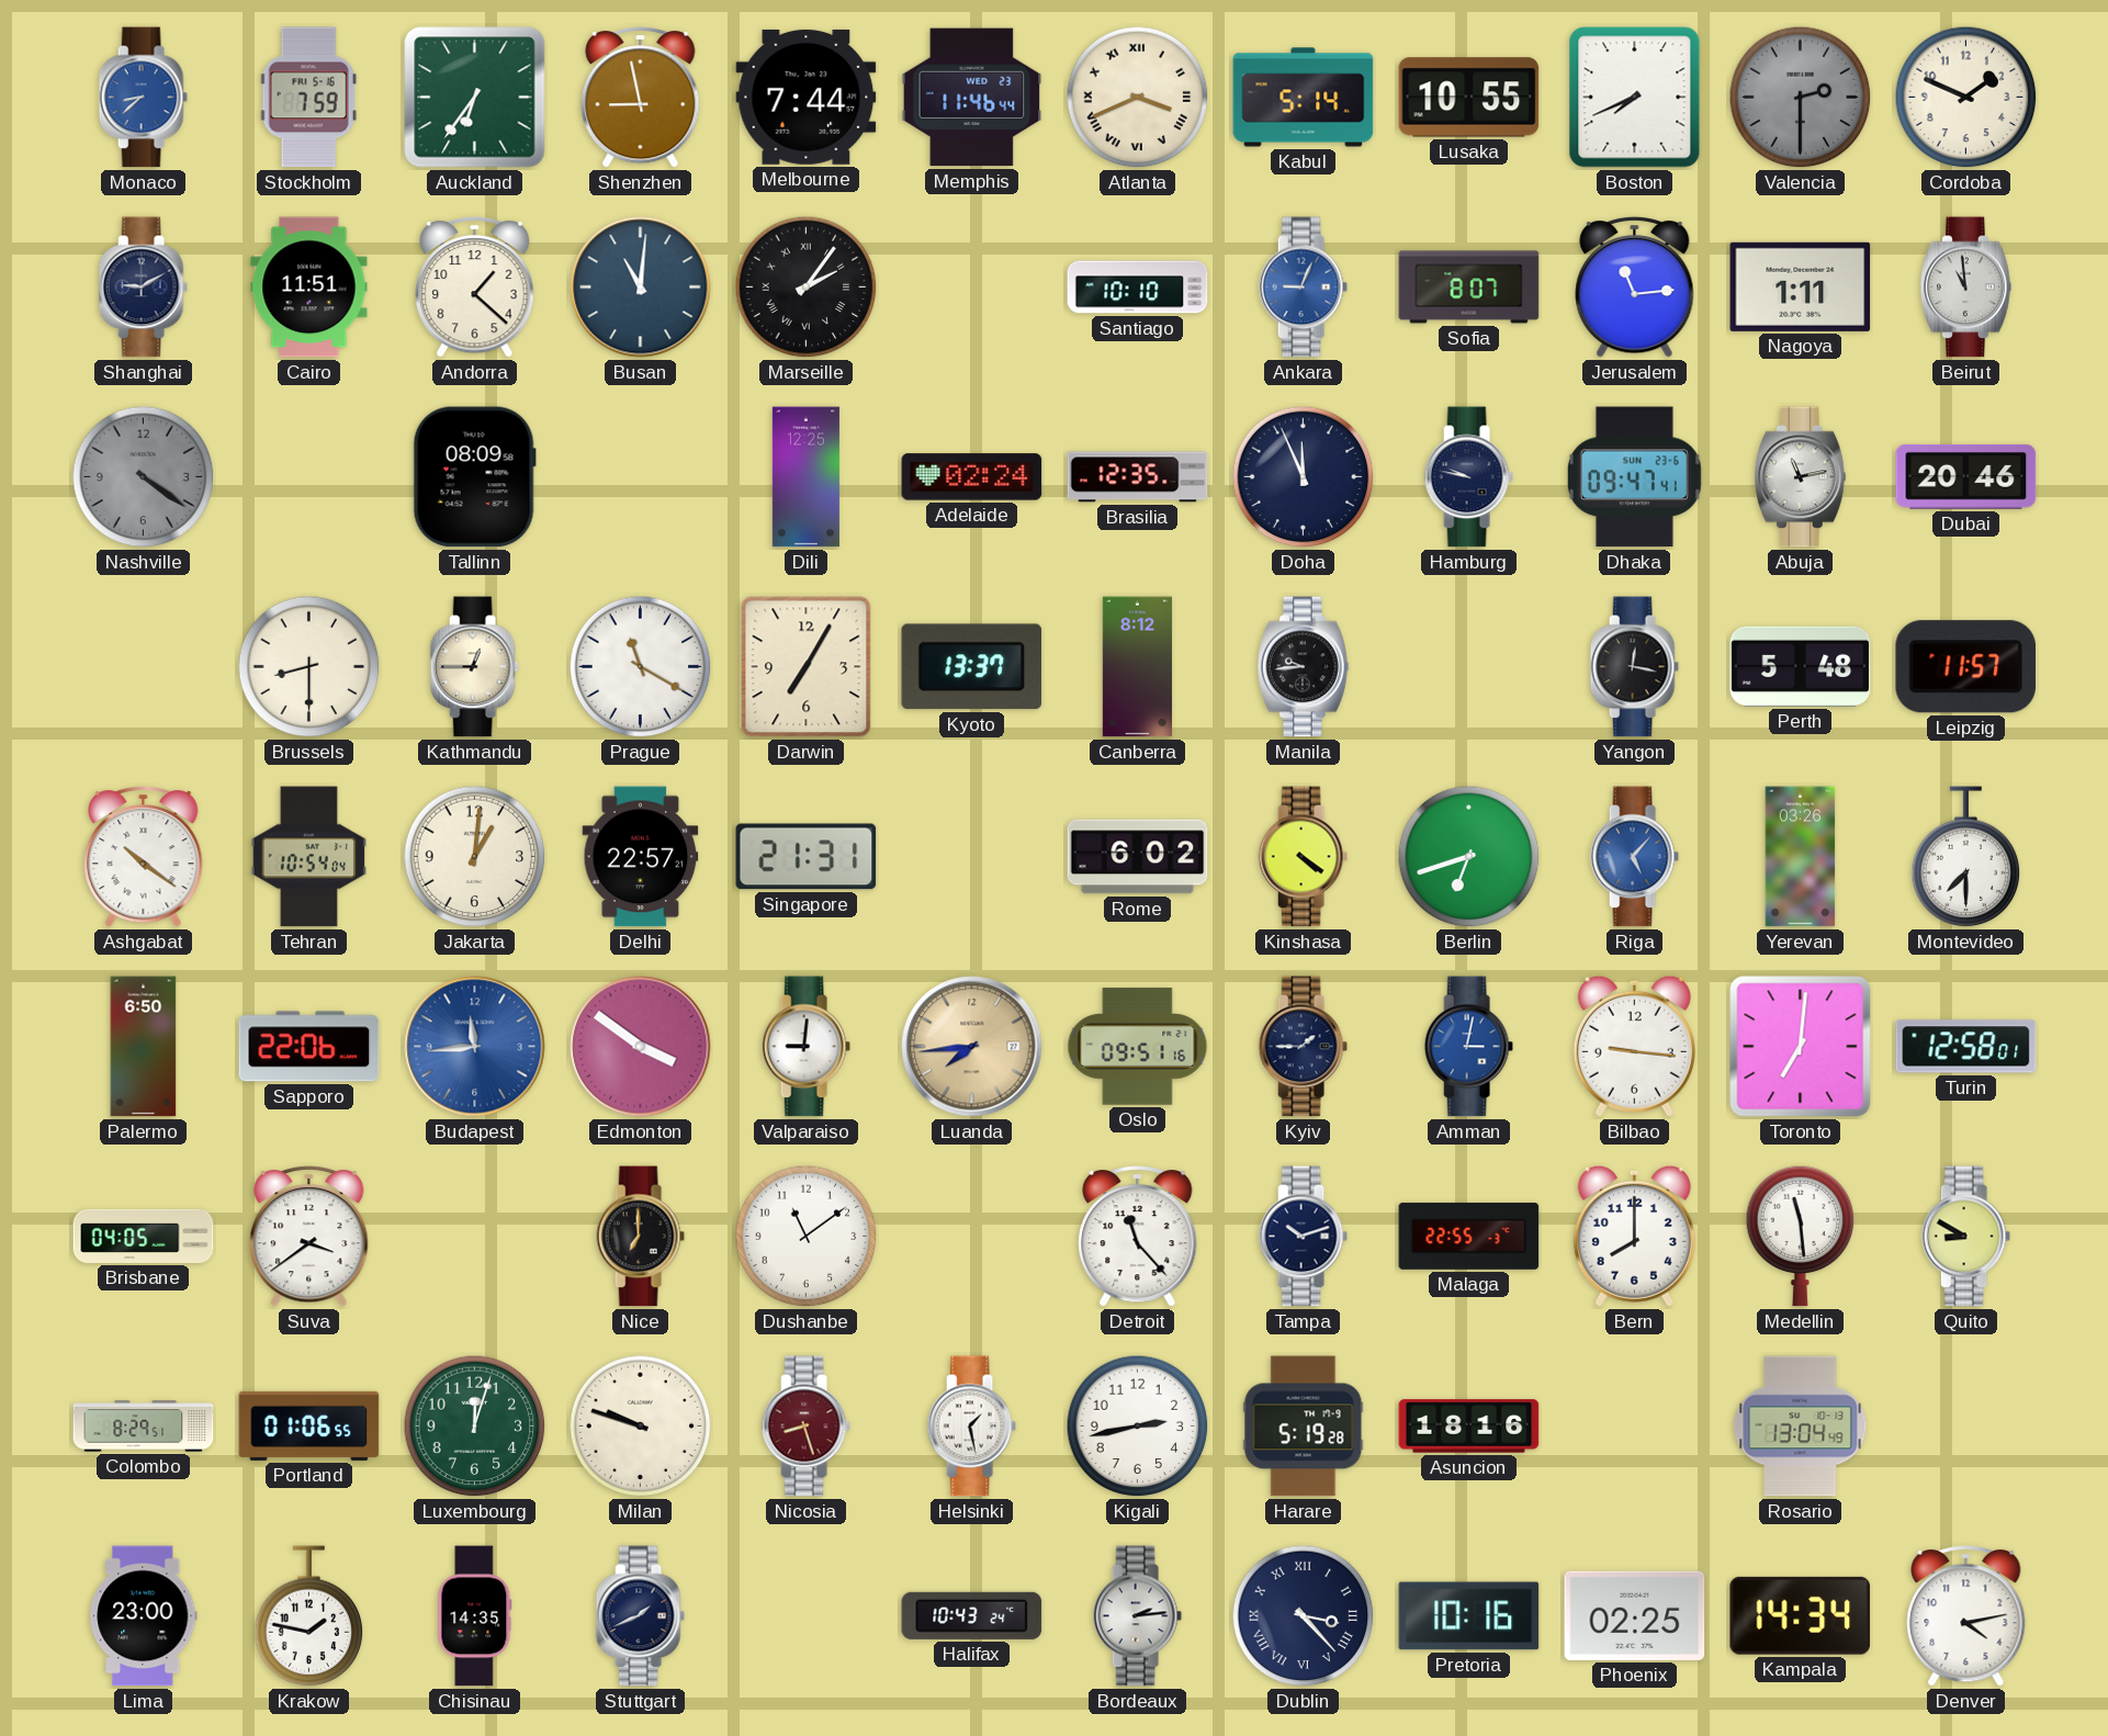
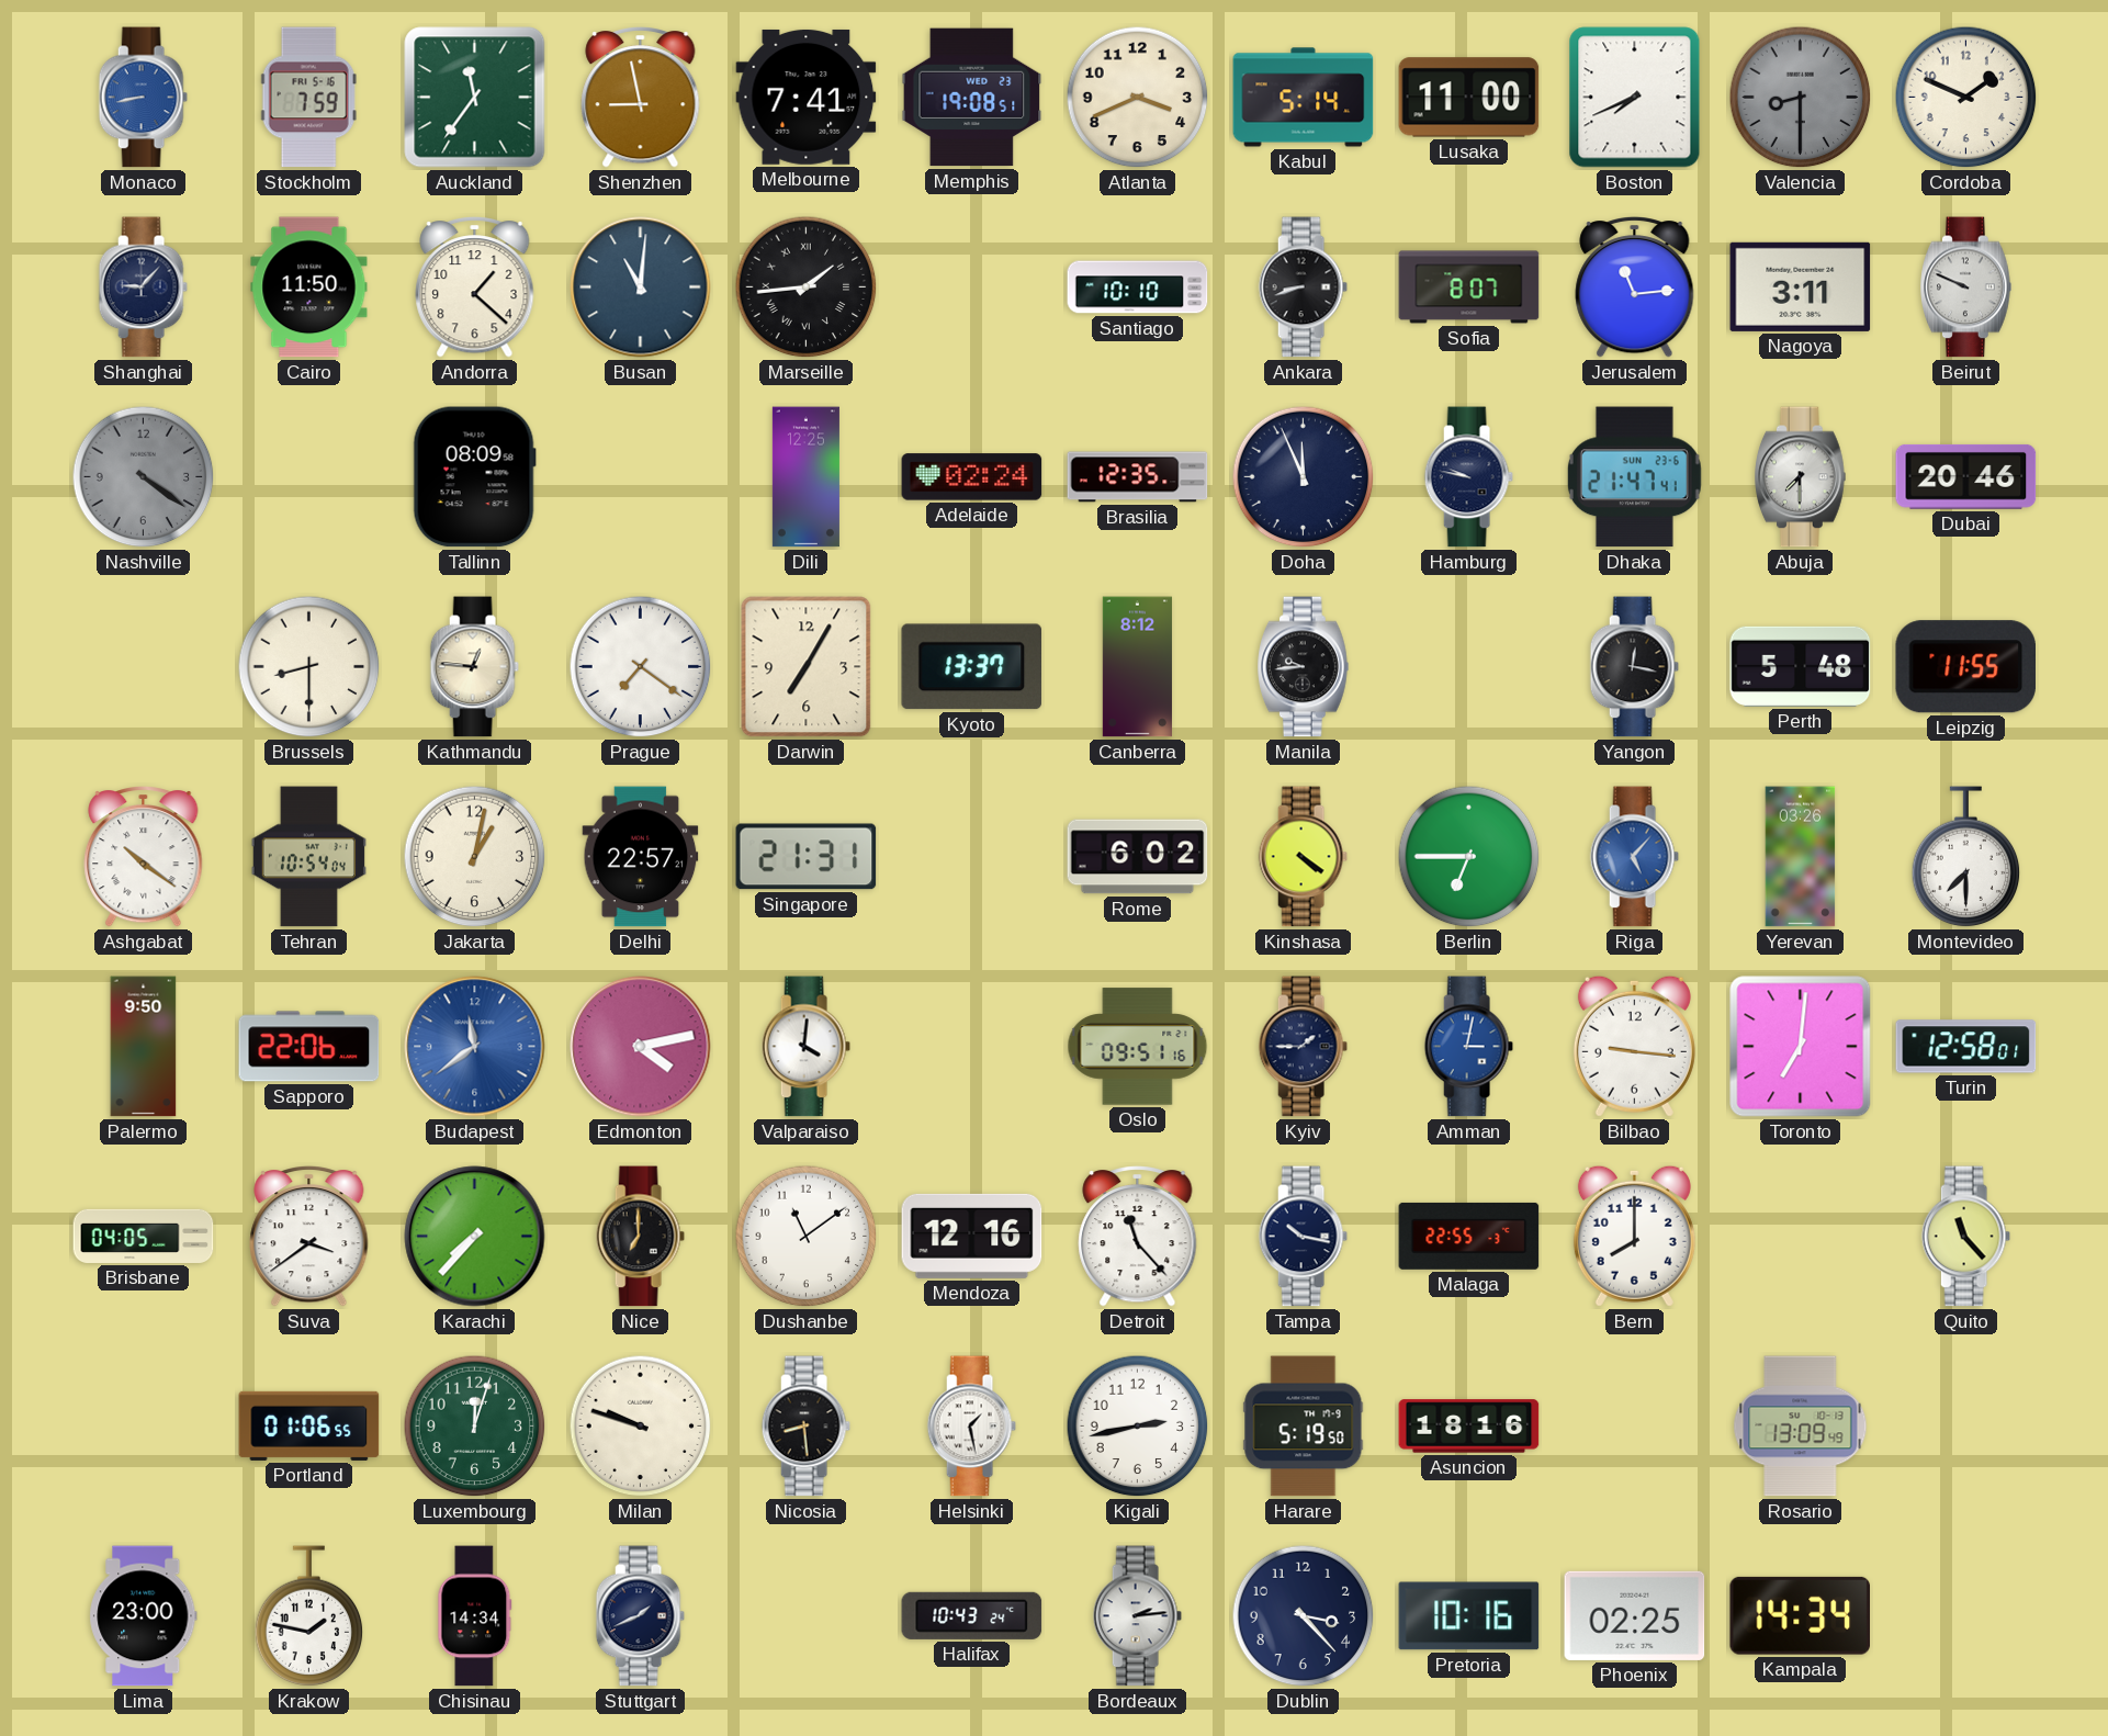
Monaco: 8:38 -> 8:43 (143, 98)
Auckland: 6:36 -> 11:36 (475, 98)
Melbourne: 7:44 -> 7:41 (807, 97)
Memphis: 11:46 -> 19:08 (972, 98)
Atlanta numerals: Roman -> Arabic (1138, 98)
Lusaka: 10:55 -> 11:00 (1469, 98)
Valencia: 2:30 -> 8:30 (1801, 98)
Shanghai: 9:10 -> 9:07 (143, 288)
Cairo: 11:51 -> 11:50 (309, 288)
Marseille: 2:06 -> 1:44 (807, 288)
Ankara: 9:04 -> 8:42 (1303, 288)
Ankara dial: blue -> black (1303, 288)
Nagoya: 1:11 -> 3:11 (1801, 286)
Beirut: 10:59 -> 9:49 (1966, 288)
Dhaka: 09:47 -> 21:47 (1634, 477)
Abuja: 11:13 -> 7:30 (1801, 477)
Kathmandu: 12:45 -> 12:46 (474, 667)
Prague: 11:20 -> 7:21 (641, 667)
Leipzig: 11:57 -> 11:55 (1965, 667)
Jakarta: 1:01 -> 1:02 (475, 857)
Berlin: 6:42 -> 6:45 (1469, 857)
Palermo: 6:50 -> 9:50 (144, 1047)
Budapest: 11:44 -> 11:39 (475, 1047)
Edmonton: 3:51 -> 4:13 (641, 1047)
Valparaiso: 9:01 -> 4:01 (805, 1047)
Luanda: 7:44 -> none (972, 1047)
Karachi: none -> 7:37 (475, 1237)
Mendoza: none -> 12:16 (972, 1236)
Tampa: 10:12 -> 10:17 (1303, 1237)
Medellin: 11:29 -> none (1801, 1236)
Quito: 8:50 -> 11:23 (1965, 1237)
Colombo: 8:29 -> none (144, 1427)
Nicosia: 8:27 -> 8:29 (805, 1427)
Nicosia dial: burgundy -> black (805, 1427)
Harare: 5:19:28 -> 5:19:50 (1304, 1427)
Rosario: 13:04 -> 13:09 (1801, 1427)
Chisinau: 14:35 -> 14:34 (475, 1616)
Dublin numerals: Roman -> Arabic (1304, 1616)
Denver: 4:13 -> none (1966, 1616)
